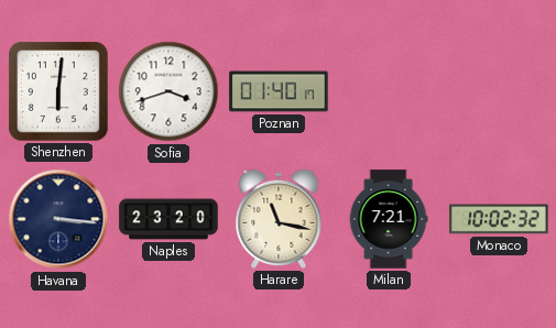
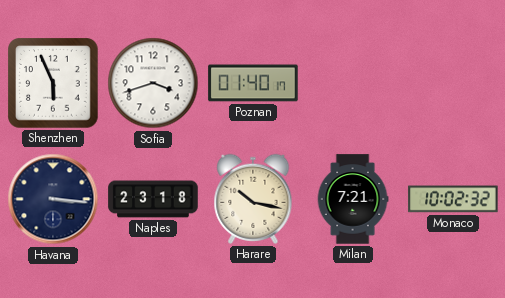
Shenzhen: 6:01 -> 5:56 (53, 83)
Naples: 23:20 -> 23:18 (153, 199)
Harare: 11:17 -> 10:17 (253, 199)
